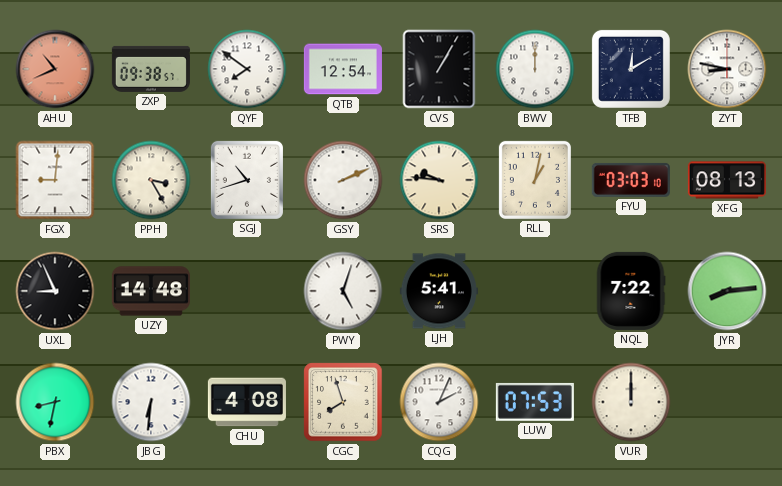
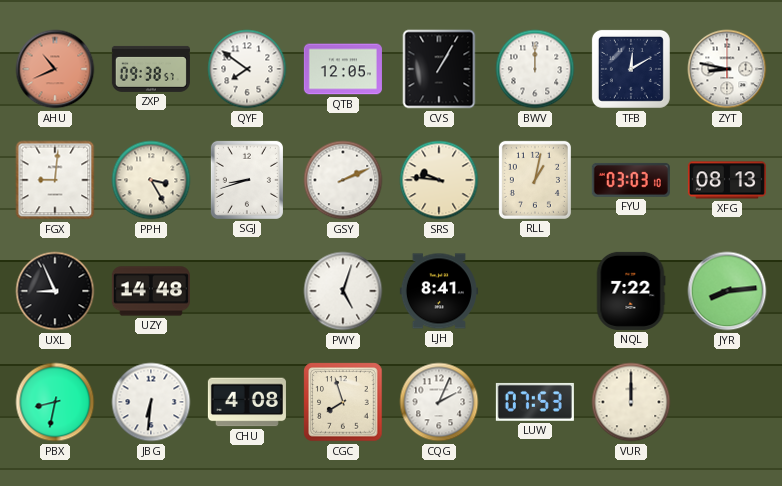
QTB: 12:54 -> 12:05 (343, 69)
SGJ: 10:42 -> 8:42 (247, 180)
LJH: 5:41 -> 8:41 (439, 291)
